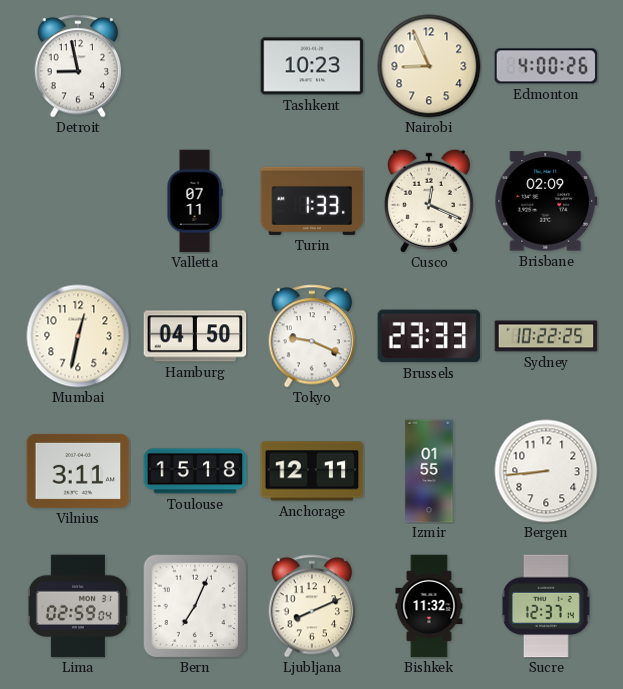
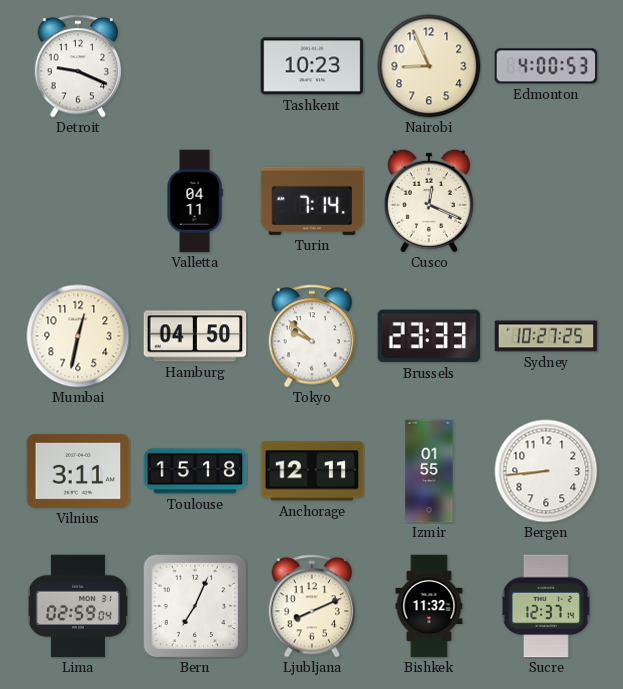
Detroit: 8:58 -> 9:19 (78, 66)
Edmonton: 4:00:26 -> 4:00:53 (546, 66)
Valletta: 07:11 -> 04:11 (195, 201)
Turin: 1:33 -> 7:14 (312, 201)
Brisbane: 02:09 -> none (546, 201)
Tokyo: 9:19 -> 9:52 (312, 336)
Sydney: 10:22 -> 10:27 (546, 336)
